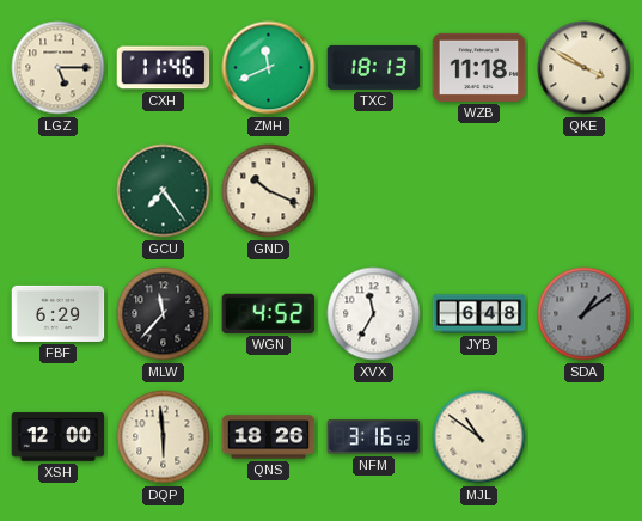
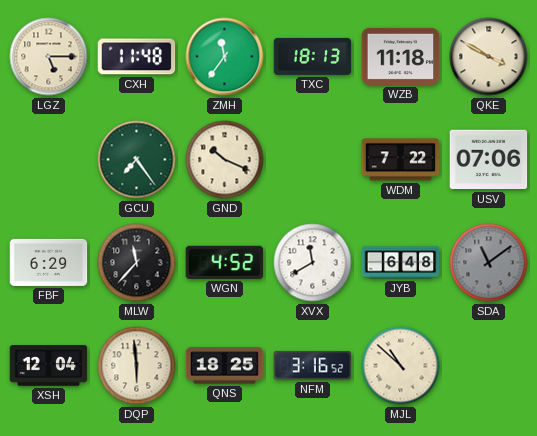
CXH: 11:46 -> 11:48 (137, 57)
ZMH: 11:41 -> 11:36 (225, 57)
WDM: none -> 7:22 (401, 160)
USV: none -> 07:06 (489, 160)
XVX: 11:35 -> 11:40 (313, 263)
SDA: 1:09 -> 11:09 (489, 263)
XSH: 12:00 -> 12:04 (49, 366)
QNS: 18:26 -> 18:25 (225, 366)
MJL: 10:51 -> 10:52 (401, 366)
